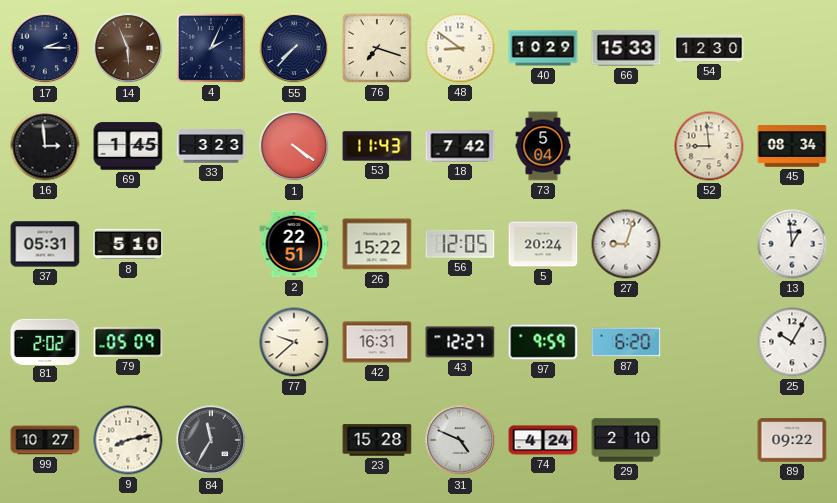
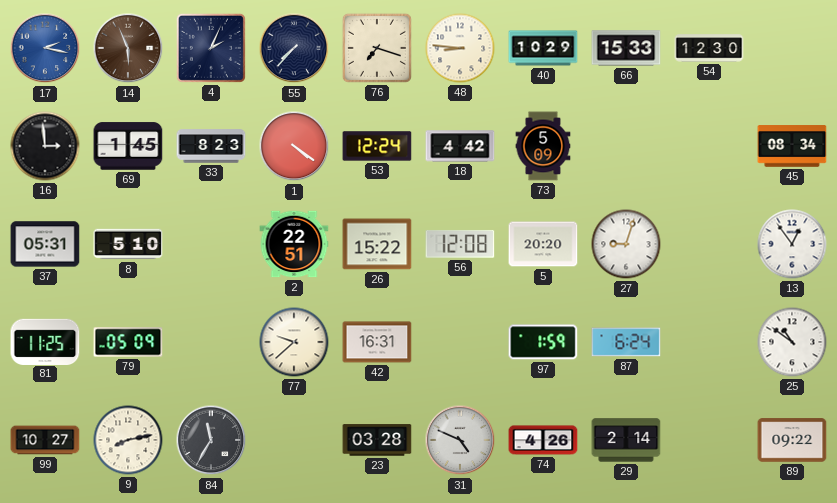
17: 2:15 -> 2:17 (45, 48)
17 dial: navy -> blue (45, 48)
48: 8:51 -> 8:46 (460, 48)
33: 3:23 -> 8:23 (211, 146)
53: 11:43 -> 12:24 (377, 146)
18: 7:42 -> 4:42 (460, 146)
73: 5:04 -> 5:09 (543, 146)
52: 8:59 -> none (709, 146)
56: 12:05 -> 12:08 (460, 244)
5: 20:24 -> 20:20 (543, 244)
13: 12:59 -> 12:54 (792, 244)
81: 2:02 -> 11:25 (45, 341)
43: 12:27 -> none (460, 342)
97: 9:59 -> 1:59 (543, 342)
87: 6:20 -> 6:24 (626, 342)
25: 10:05 -> 10:51 (792, 342)
23: 15:28 -> 03:28 (377, 440)
74: 4:24 -> 4:26 (543, 440)
29: 2:10 -> 2:14 (626, 440)
